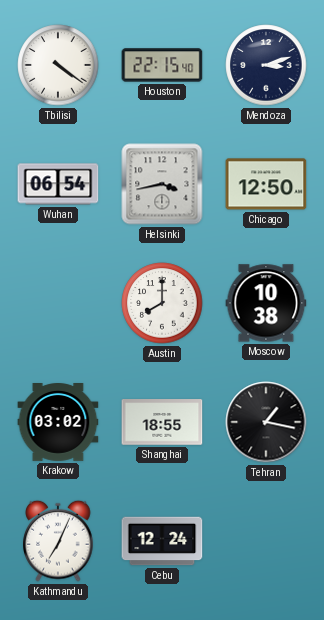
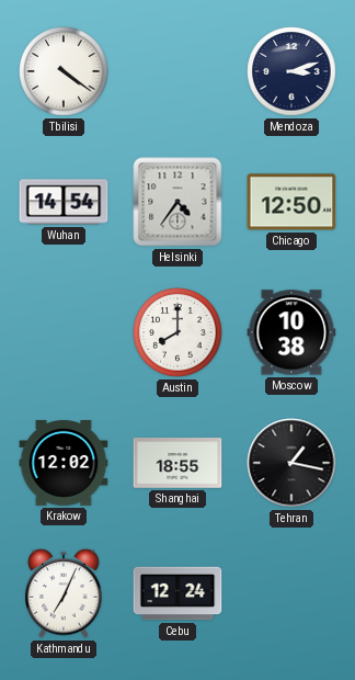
Houston: 22:15 -> none (162, 65)
Wuhan: 06:54 -> 14:54 (64, 202)
Helsinki: 3:43 -> 4:36 (177, 202)
Krakow: 03:02 -> 12:02 (64, 464)
